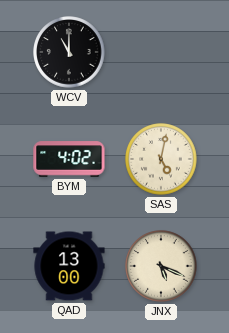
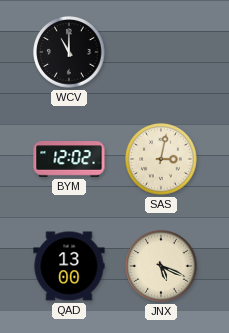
BYM: 4:02 -> 12:02 (69, 159)
SAS: 5:02 -> 3:02 (161, 159)
